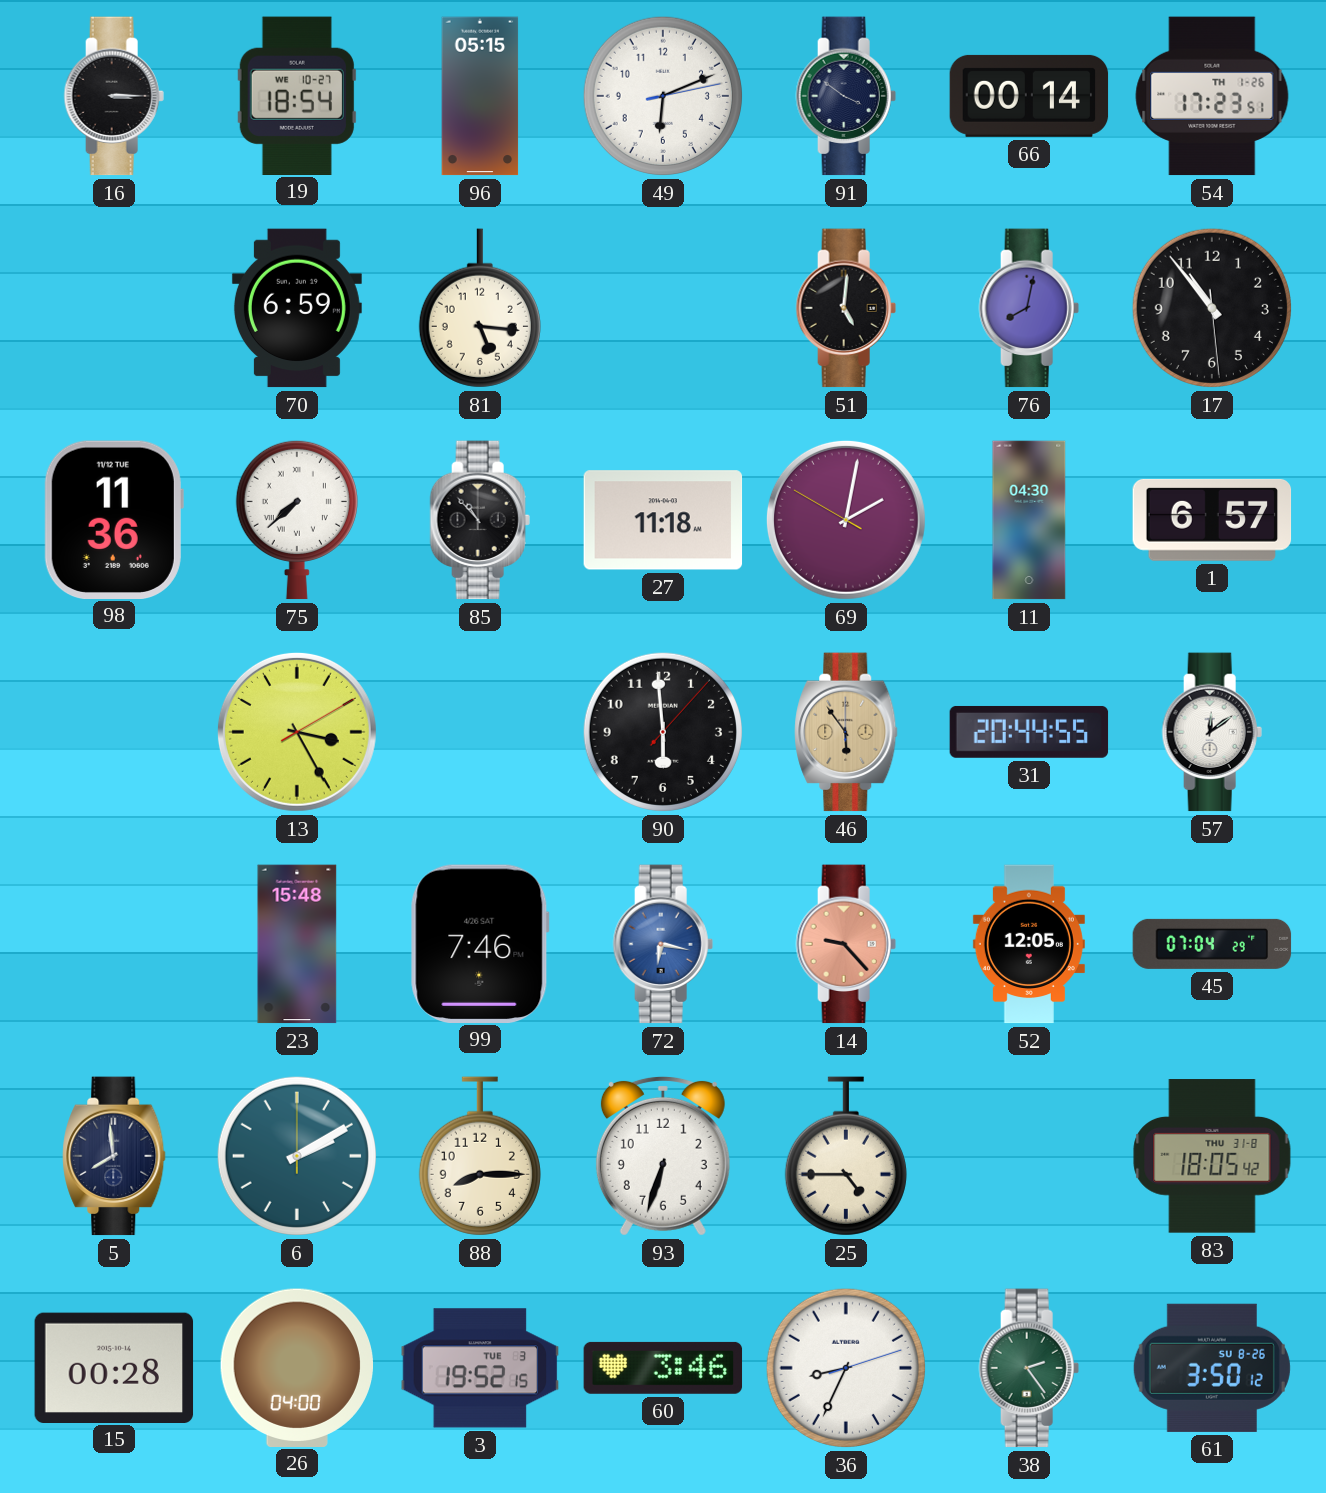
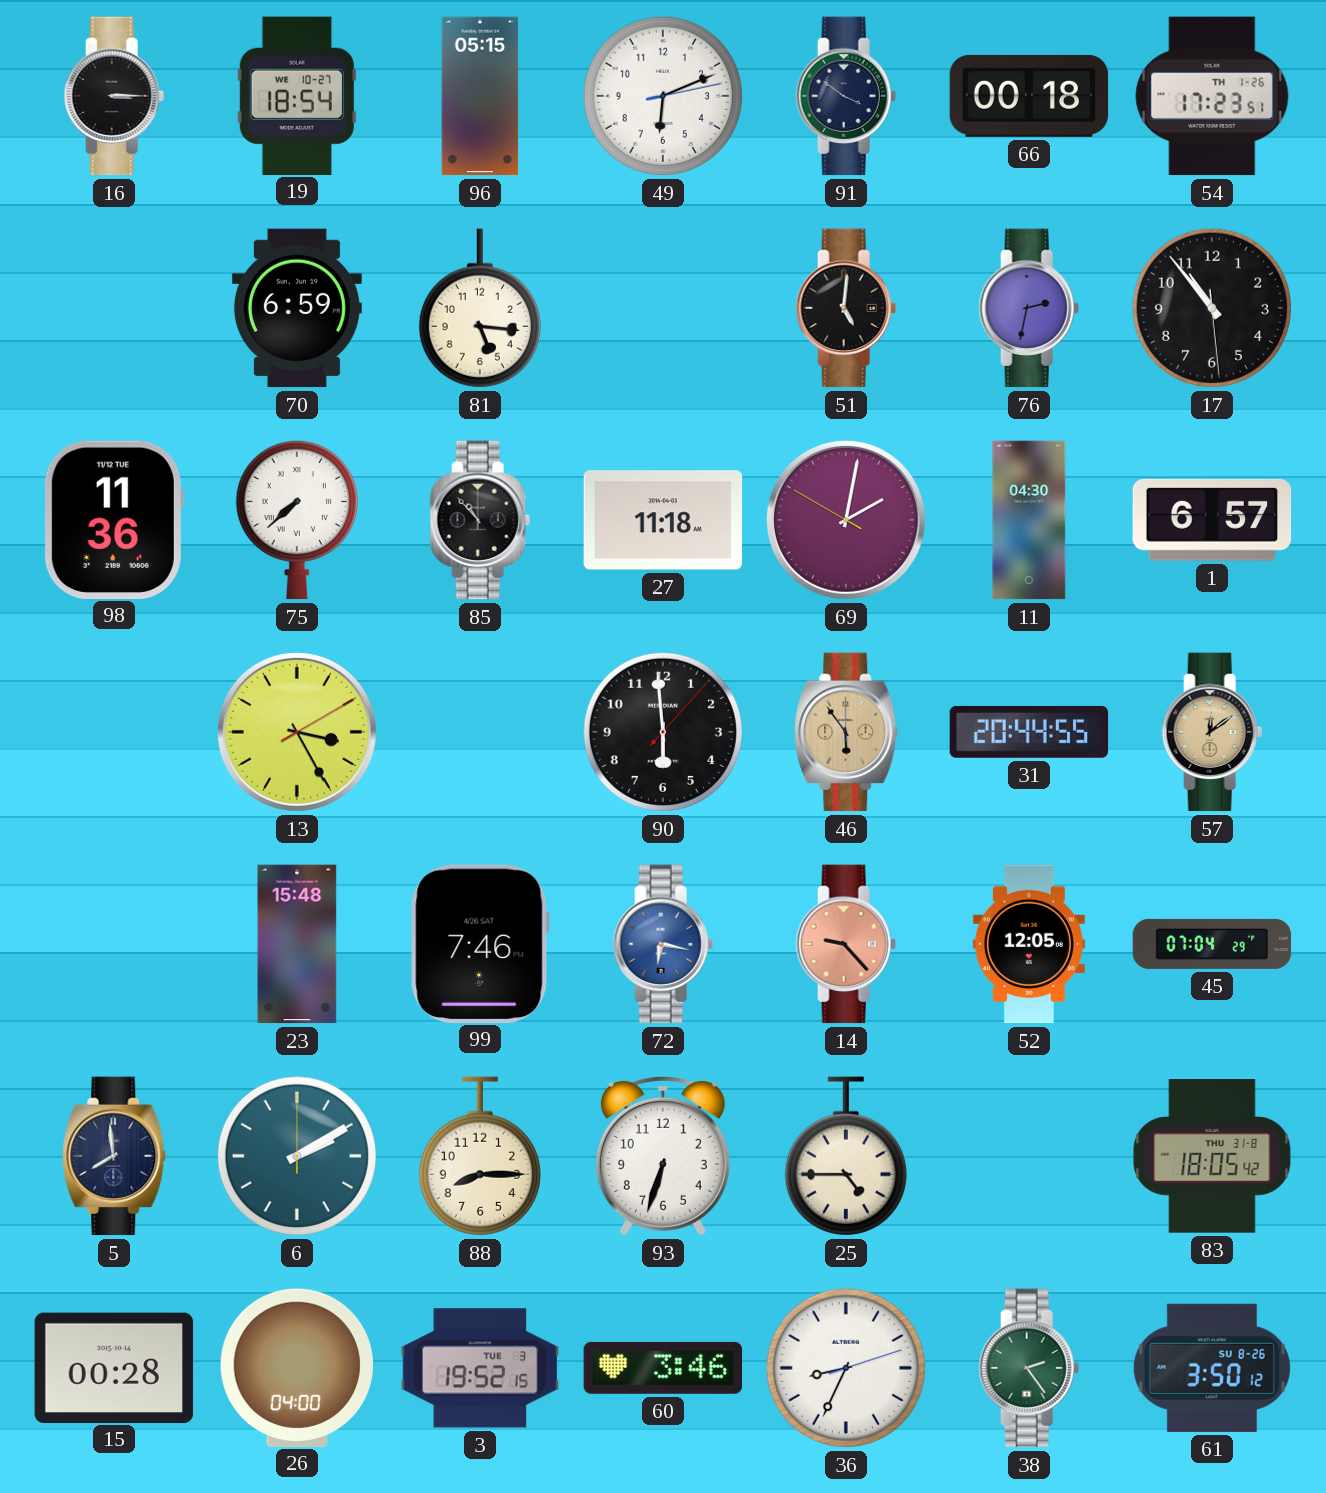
66: 00:14 -> 00:18 (1029, 96)
76: 8:02 -> 2:32 (1029, 308)
57 dial: white -> champagne (1212, 732)
